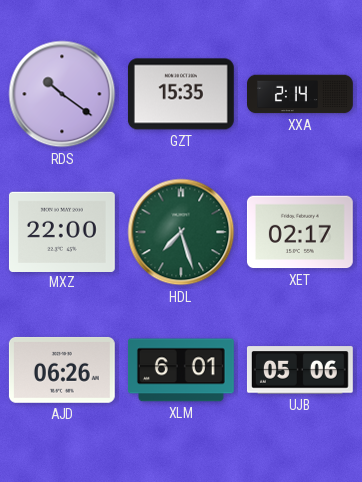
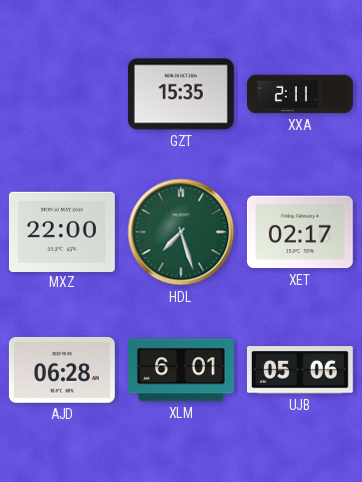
RDS: 10:21 -> none (62, 94)
XXA: 2:14 -> 2:11 (301, 94)
AJD: 06:26 -> 06:28 (62, 370)
